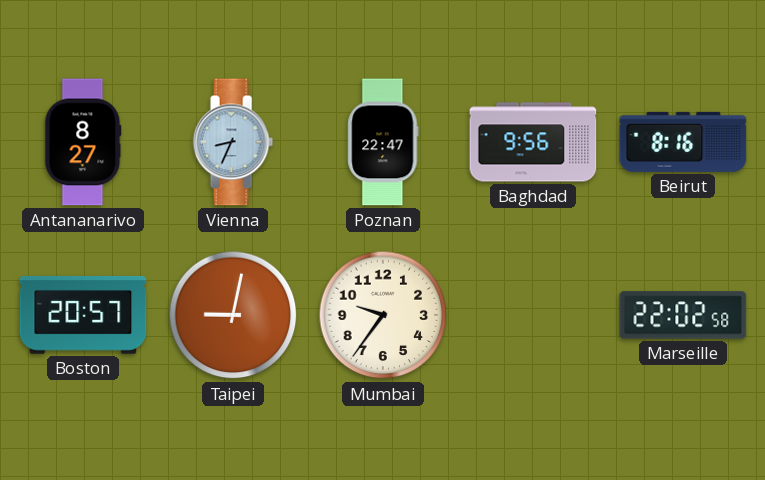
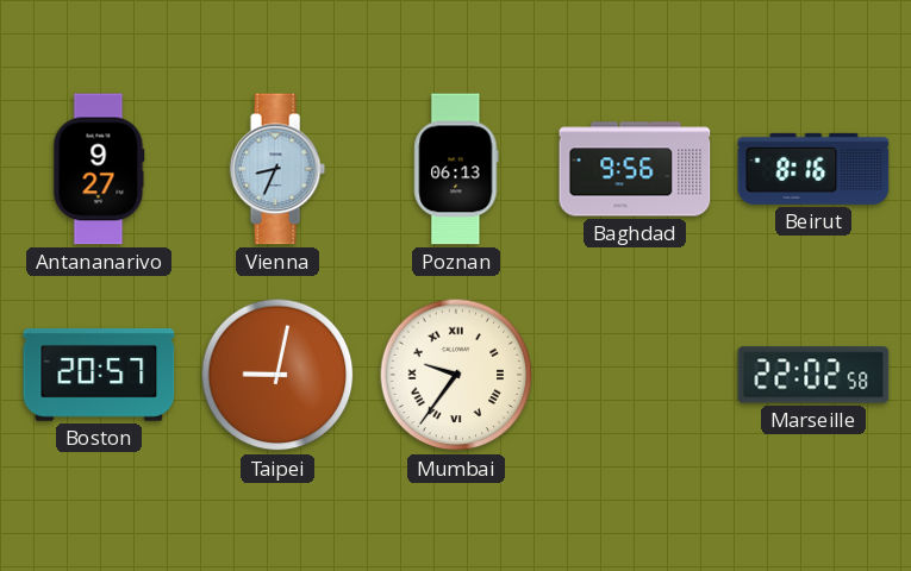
Antananarivo: 8:27 -> 9:27 (99, 169)
Poznan: 22:47 -> 06:13 (456, 169)
Mumbai numerals: Arabic -> Roman (456, 375)
